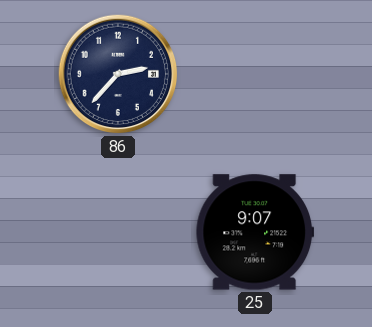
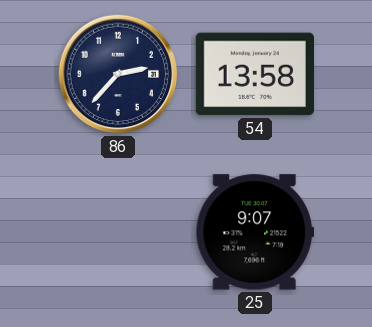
54: none -> 13:58 (254, 74)
